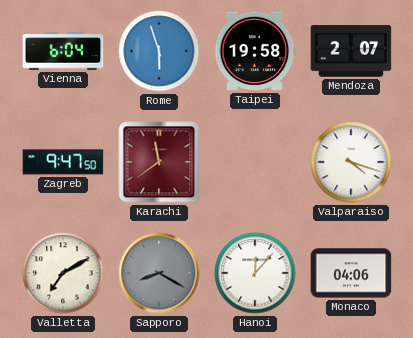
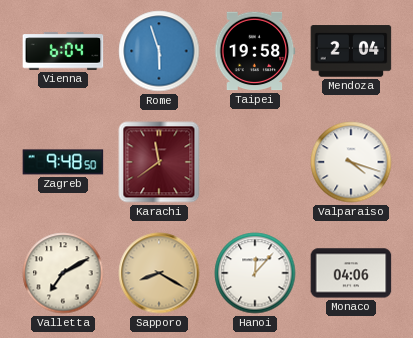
Mendoza: 2:07 -> 2:04 (351, 51)
Zagreb: 9:47 -> 9:48 (63, 162)
Sapporo dial: grey -> champagne (159, 273)
